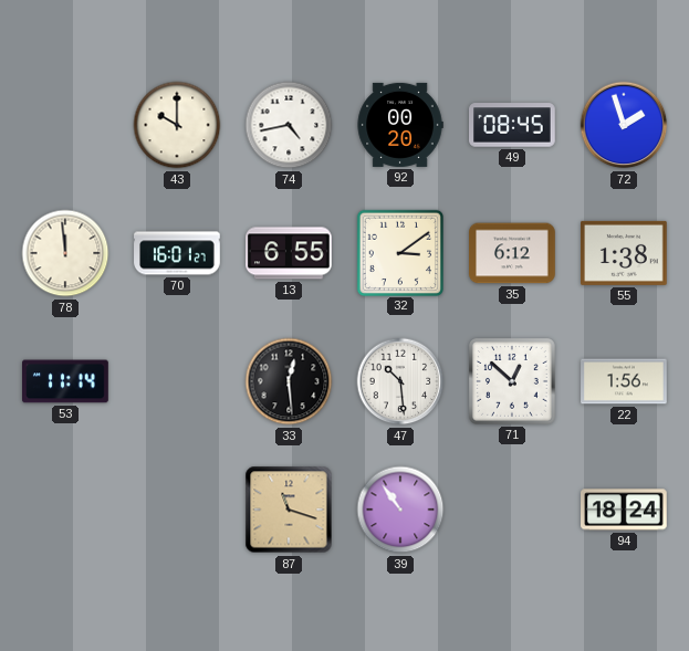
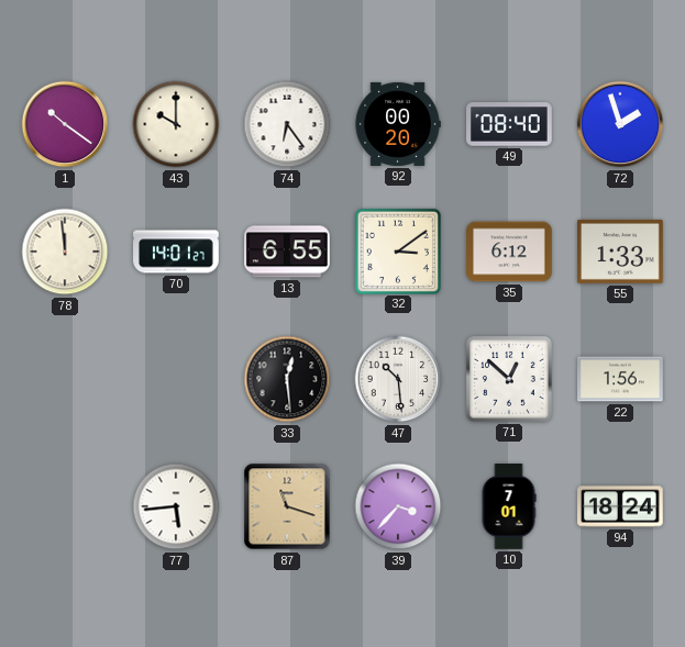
1: none -> 10:21 (65, 124)
74: 4:43 -> 6:24 (287, 124)
49: 08:45 -> 08:40 (510, 124)
70: 16:01 -> 14:01 (176, 252)
55: 1:38 -> 1:33 (621, 252)
53: 11:14 -> none (66, 381)
77: none -> 5:44 (176, 506)
39: 10:54 -> 3:37 (398, 506)
10: none -> 7:01 (509, 506)
